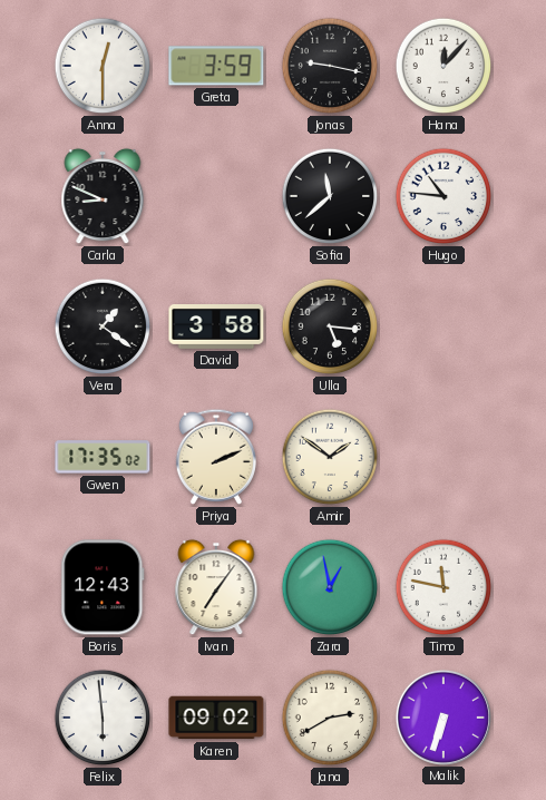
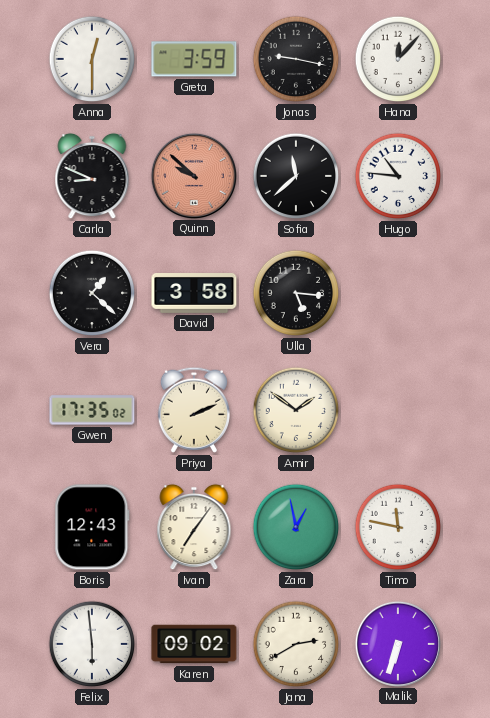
Quinn: none -> 9:52 (193, 175)
Vera: 1:21 -> 1:22 (92, 293)
